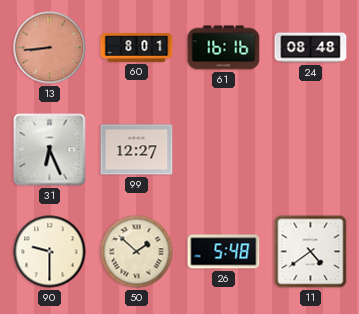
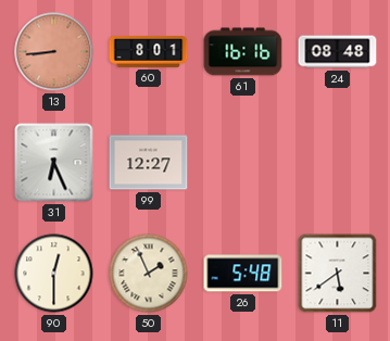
90: 9:30 -> 12:30 (54, 274)
50: 1:52 -> 1:56 (149, 274)
11: 4:39 -> 5:39 (338, 274)
